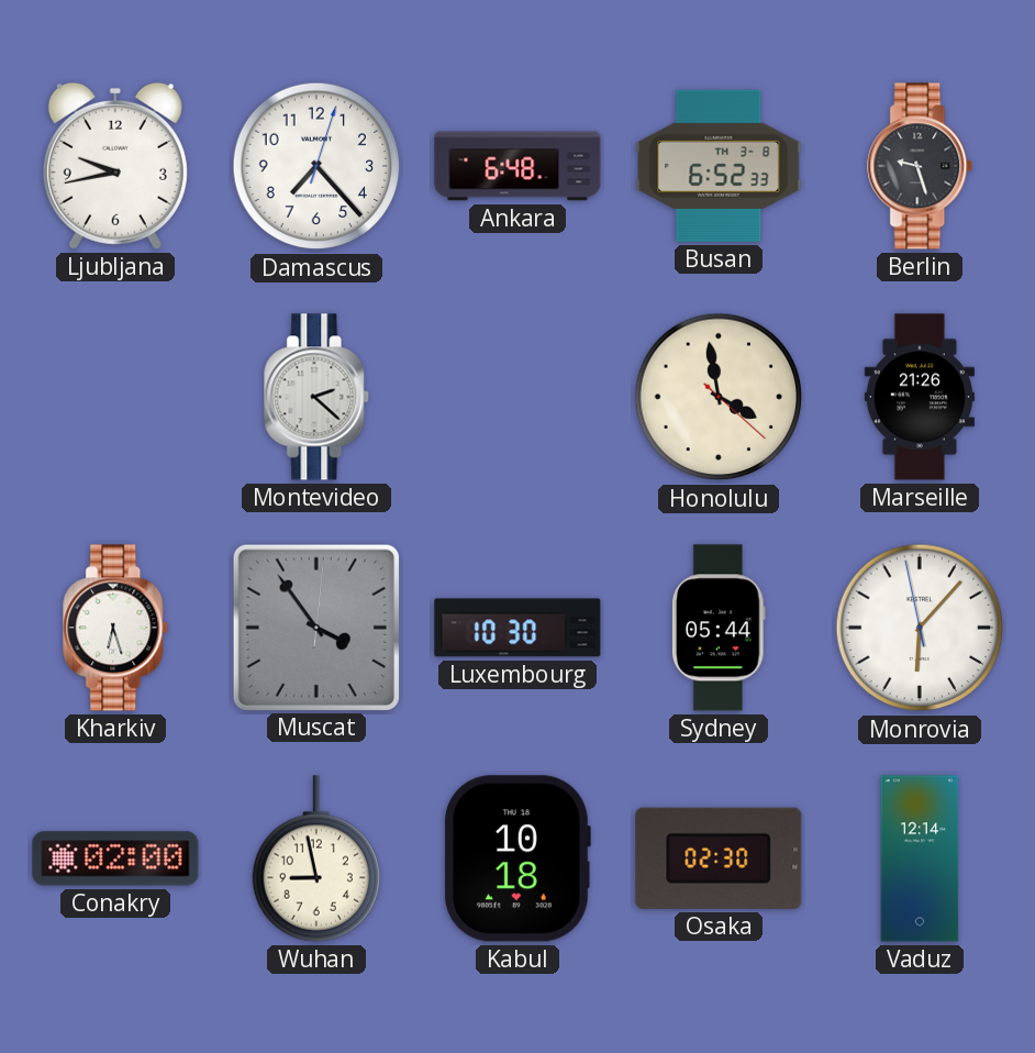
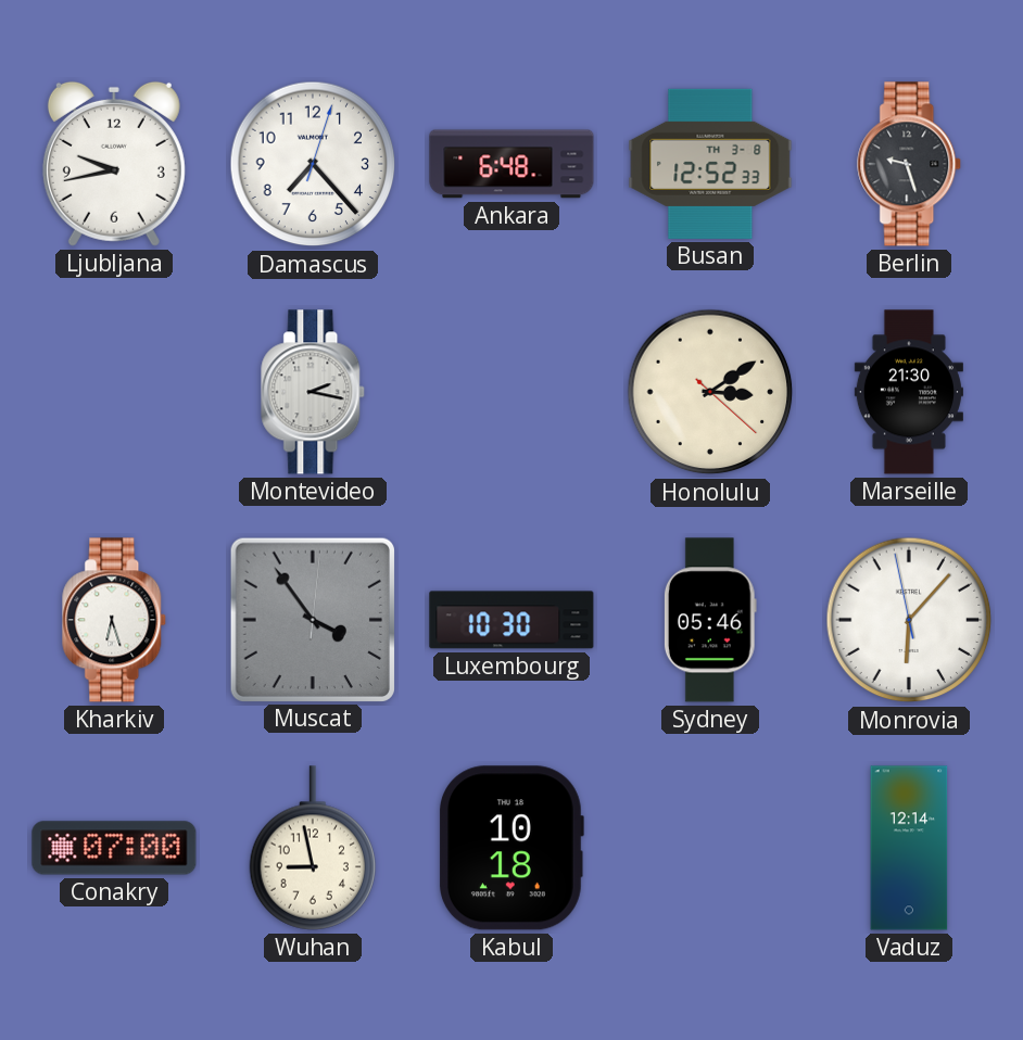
Busan: 6:52 -> 12:52 (710, 164)
Montevideo: 2:22 -> 2:17 (314, 392)
Honolulu: 3:58 -> 3:09 (710, 392)
Marseille: 21:26 -> 21:30 (909, 392)
Sydney: 05:44 -> 05:46 (710, 620)
Conakry: 02:00 -> 07:00 (114, 848)
Osaka: 02:30 -> none (719, 858)
